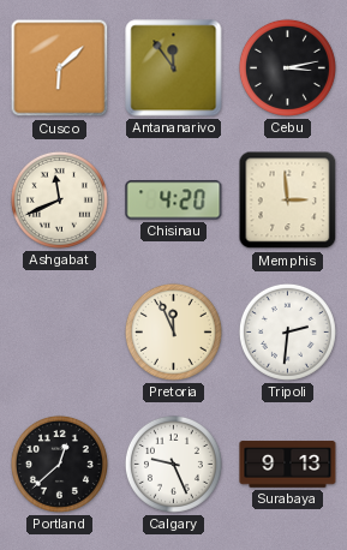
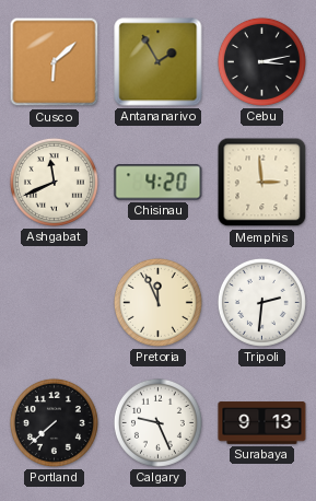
Antananarivo: 11:54 -> 1:55 (159, 62)
Portland: 12:38 -> 7:38 (54, 422)
